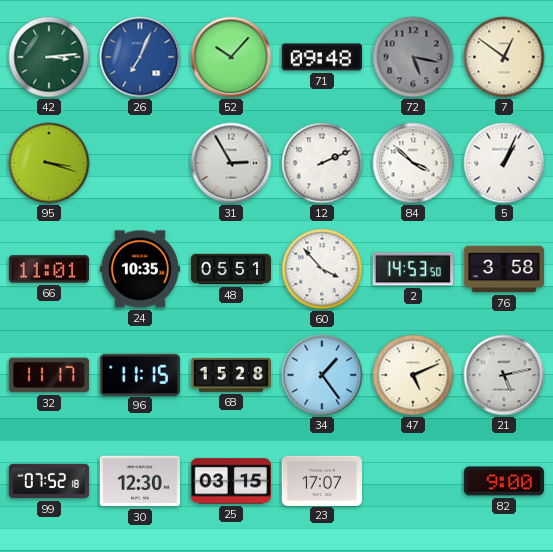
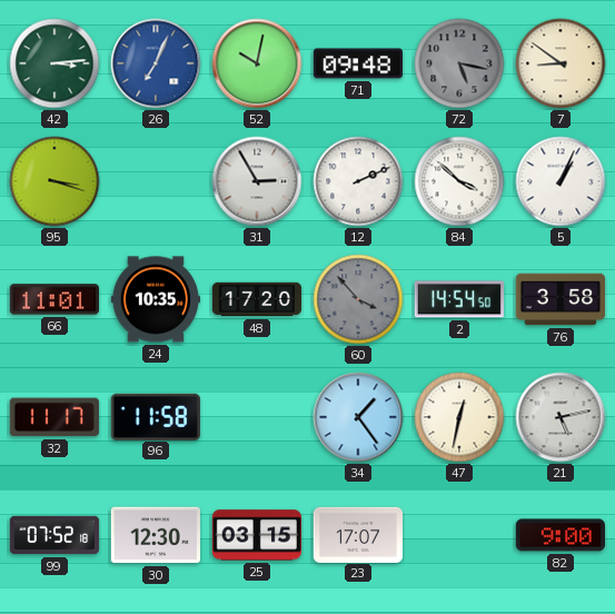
52: 10:07 -> 10:02 (257, 63)
7: 12:51 -> 8:51 (561, 63)
48: 05:51 -> 17:20 (257, 299)
60 dial: white -> grey (358, 299)
2: 14:53 -> 14:54 (458, 299)
96: 11:15 -> 11:58 (156, 416)
68: 15:28 -> none (230, 375)
47: 5:11 -> 12:32 (459, 417)
